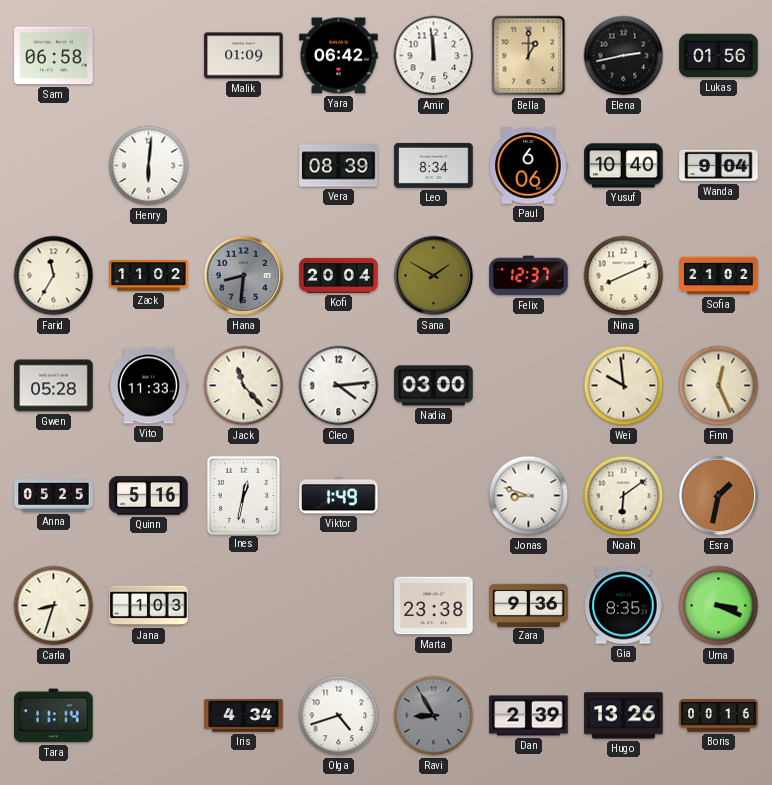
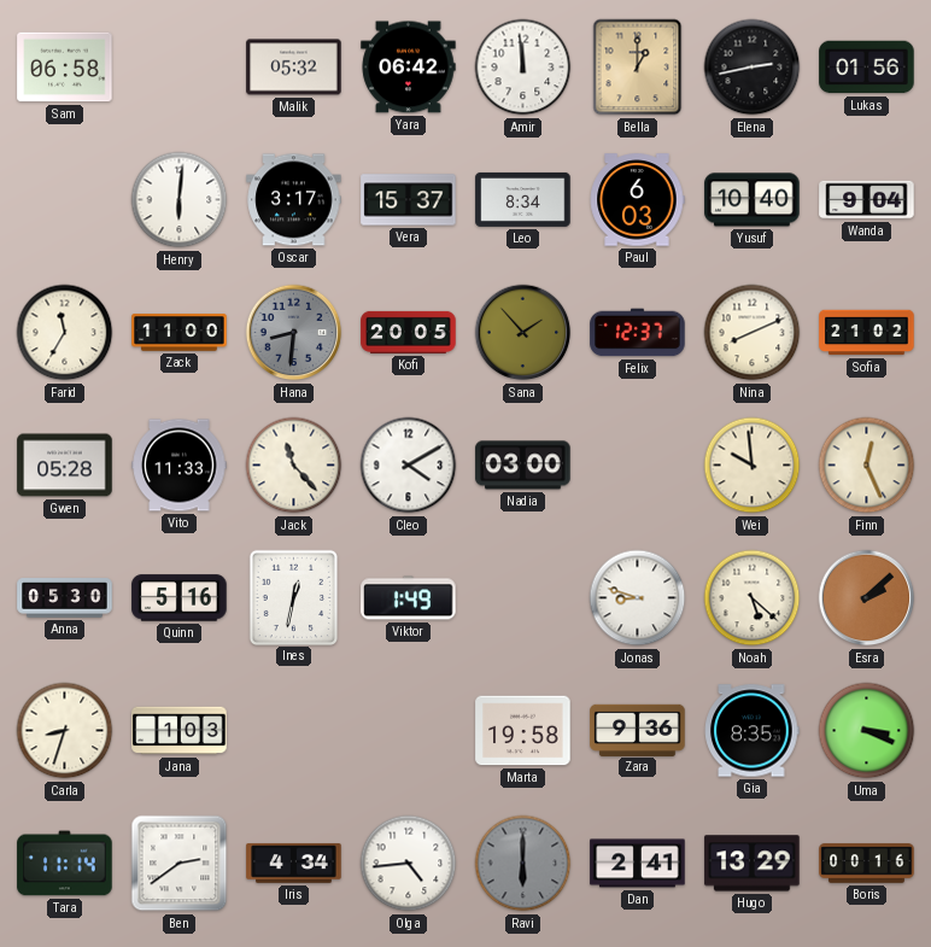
Malik: 01:09 -> 05:32 (294, 68)
Oscar: none -> 3:17 (294, 200)
Vera: 08:39 -> 15:37 (409, 200)
Paul: 6:06 -> 6:03 (637, 200)
Zack: 11:02 -> 11:00 (180, 333)
Kofi: 20:04 -> 20:05 (409, 332)
Sana: 1:50 -> 1:53 (523, 333)
Cleo: 4:14 -> 4:10 (409, 466)
Anna: 05:25 -> 05:30 (65, 598)
Noah: 6:09 -> 5:22 (753, 598)
Esra: 1:32 -> 2:08 (867, 598)
Marta: 23:38 -> 19:58 (523, 731)
Ben: none -> 2:39 (180, 864)
Olga: 4:42 -> 4:44 (409, 864)
Ravi: 8:55 -> 6:00 (523, 864)
Dan: 2:39 -> 2:41 (638, 864)
Hugo: 13:26 -> 13:29 (753, 864)
